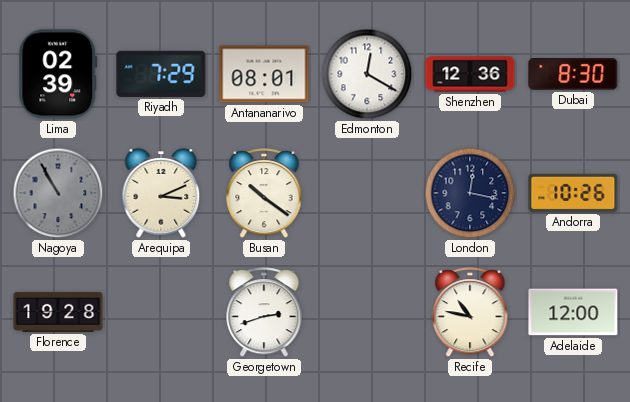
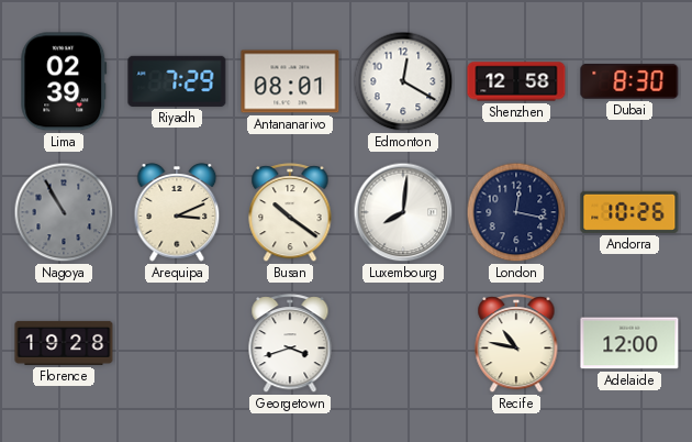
Shenzhen: 12:36 -> 12:58 (516, 81)
Luxembourg: none -> 8:01 (403, 212)
Georgetown: 2:42 -> 3:42 (290, 344)
